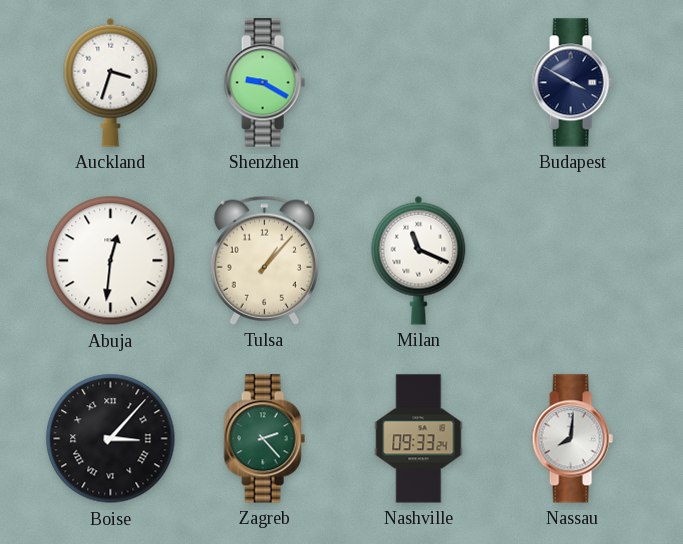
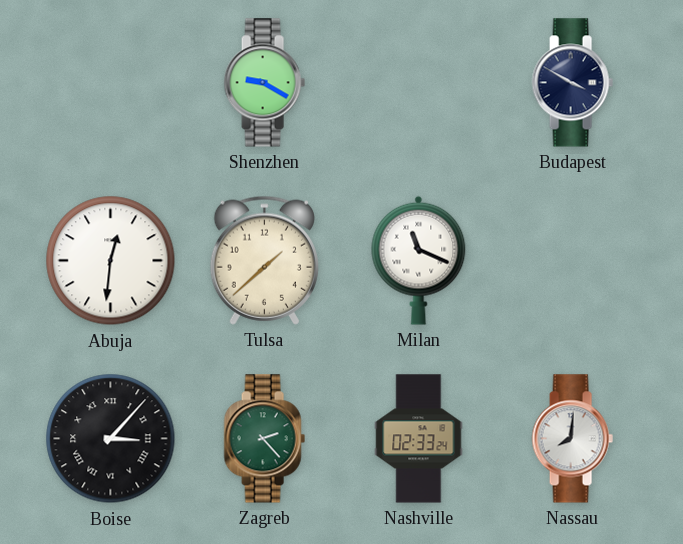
Auckland: 3:33 -> none (111, 82)
Tulsa: 1:07 -> 1:38 (264, 260)
Nashville: 09:33 -> 02:33 (419, 439)
